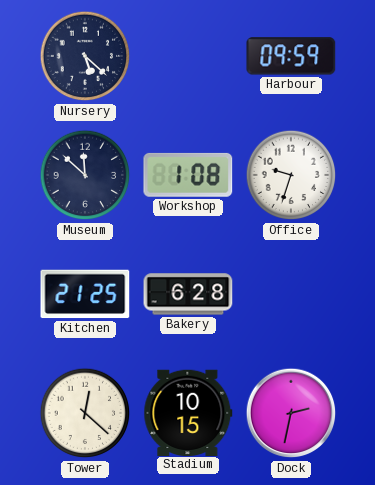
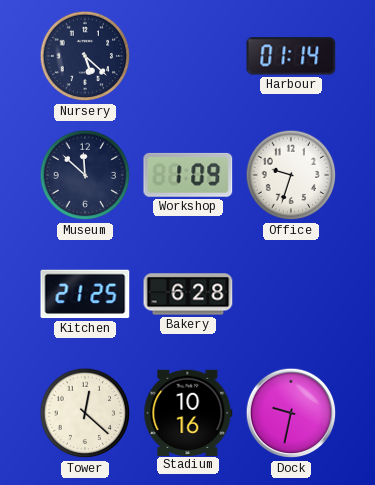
Harbour: 09:59 -> 01:14 (291, 56)
Workshop: 1:08 -> 1:09 (188, 175)
Stadium: 10:15 -> 10:16 (188, 412)
Dock: 2:32 -> 9:32 (291, 413)
